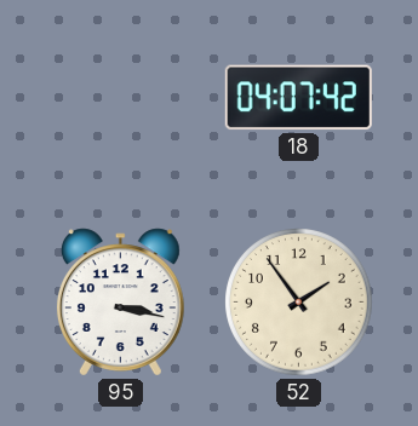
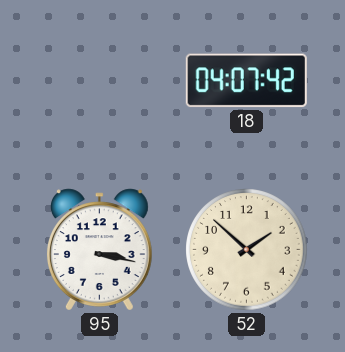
52: 1:54 -> 1:52 (247, 250)
